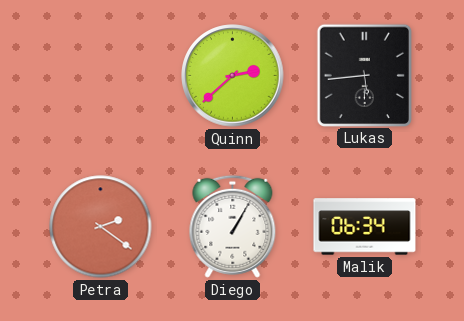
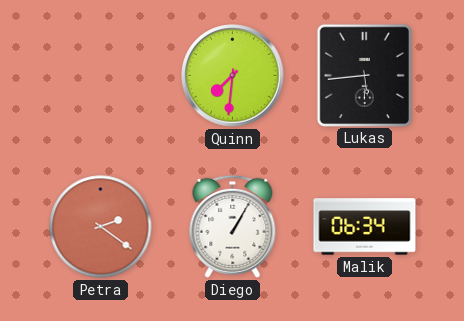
Quinn: 2:38 -> 7:31 (233, 76)
